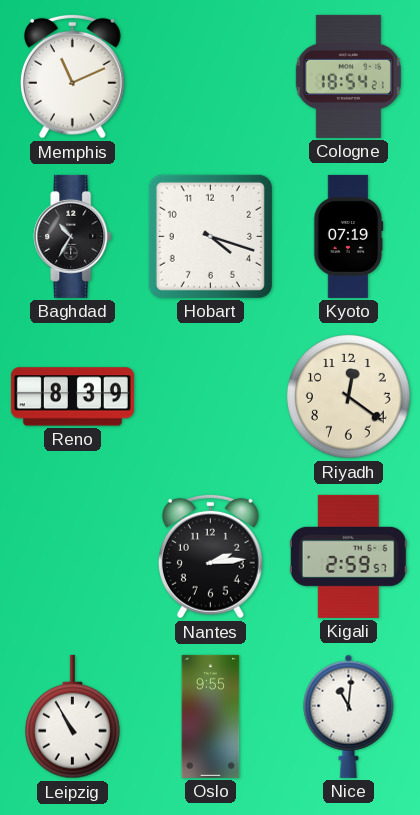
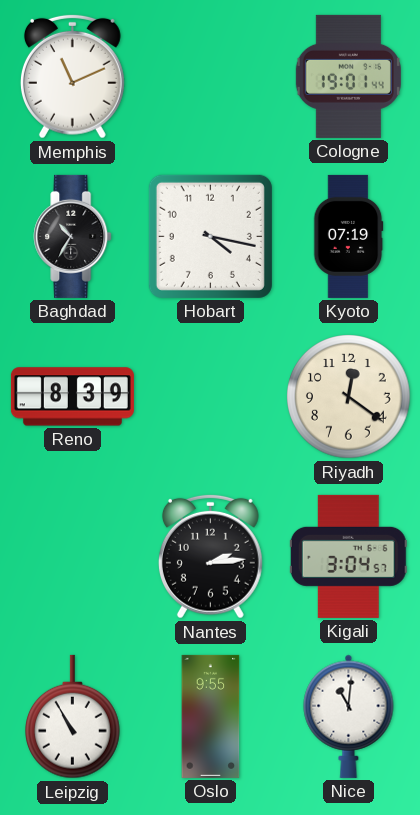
Cologne: 18:54 -> 19:01 (348, 76)
Hobart: 4:18 -> 4:17 (210, 236)
Kigali: 2:59 -> 3:04 (348, 556)
